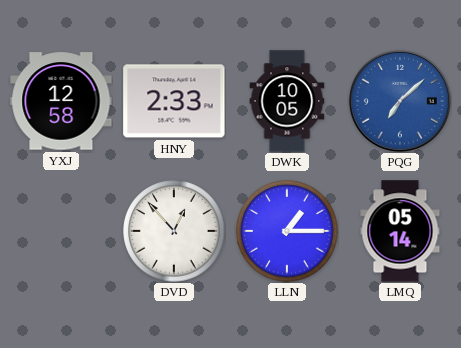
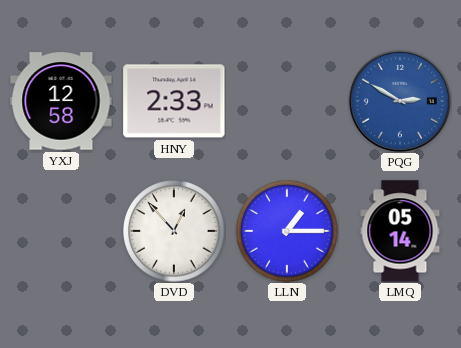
DWK: 10:05 -> none (287, 101)
PQG: 7:08 -> 2:50 (400, 101)
